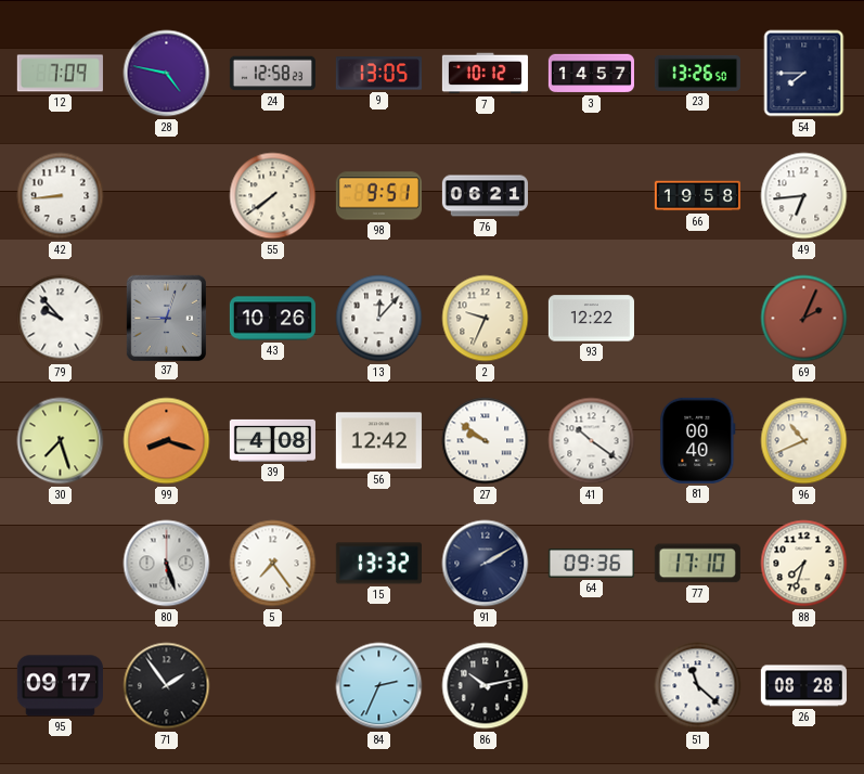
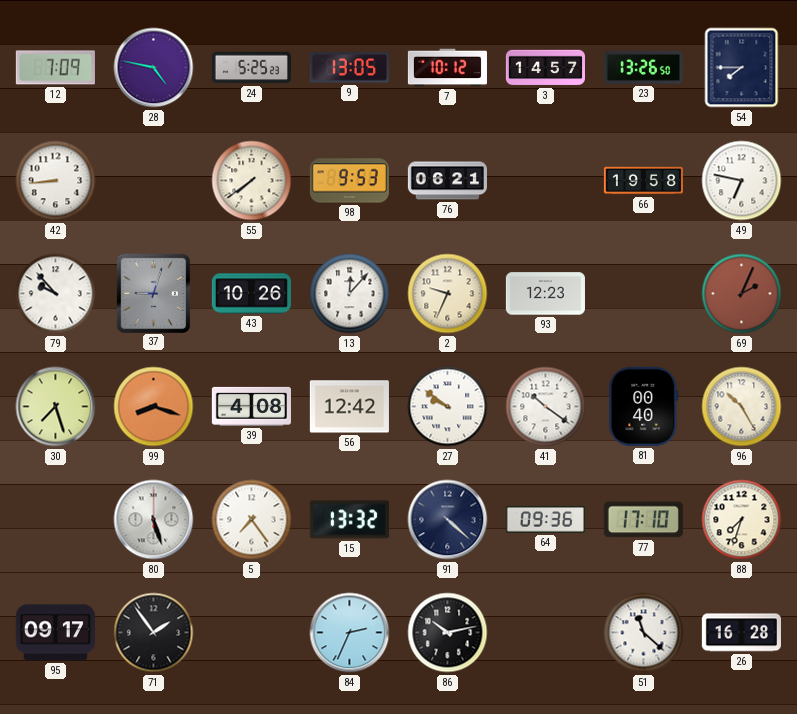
24: 12:58 -> 5:25 (251, 68)
98: 9:51 -> 9:53 (349, 181)
49: 6:44 -> 6:47 (742, 181)
93: 12:22 -> 12:23 (545, 294)
96: 10:41 -> 10:25 (742, 407)
91: 2:10 -> 4:22 (448, 520)
26: 08:28 -> 16:28 (741, 633)
